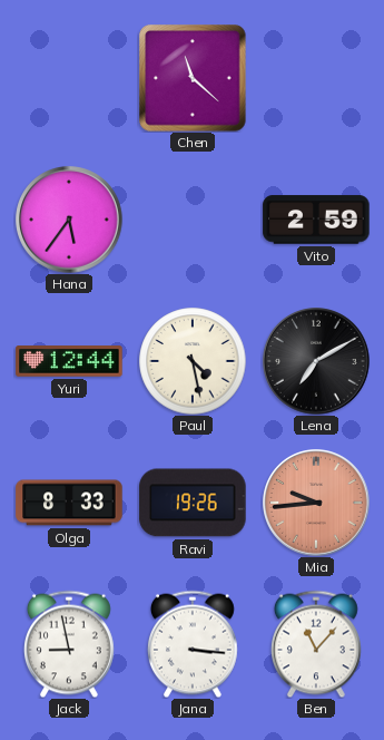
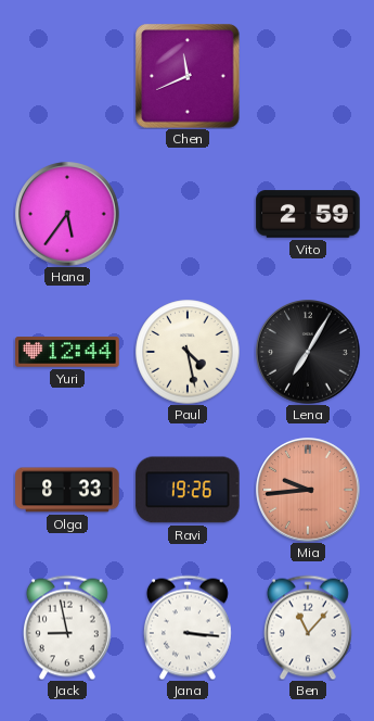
Chen: 11:22 -> 11:41 (188, 76)
Lena: 7:10 -> 7:05 (308, 352)
